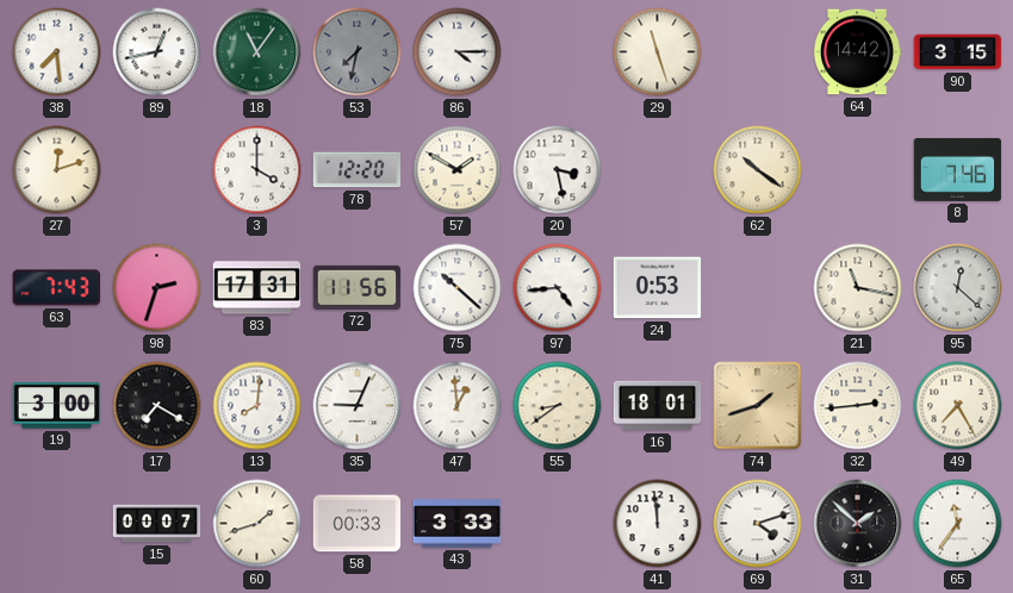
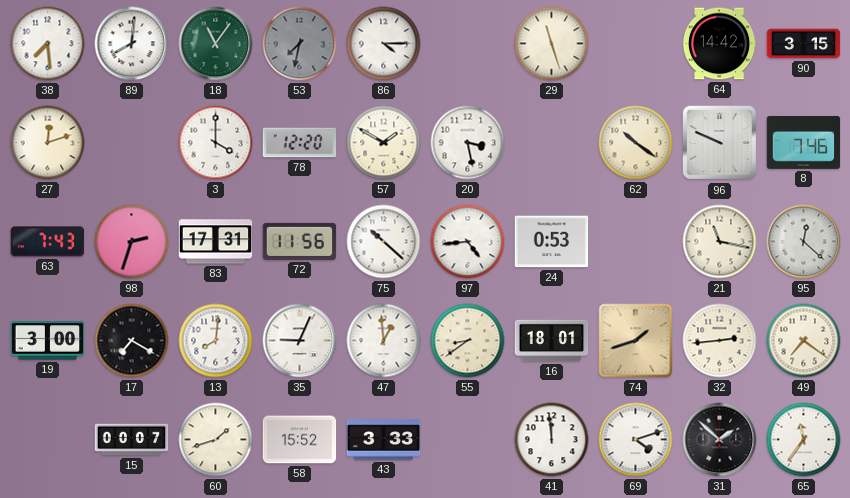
89: 12:43 -> 8:01 (132, 44)
96: none -> 9:49 (720, 143)
49: 7:25 -> 7:21 (804, 341)
58: 00:33 -> 15:52 (300, 440)
